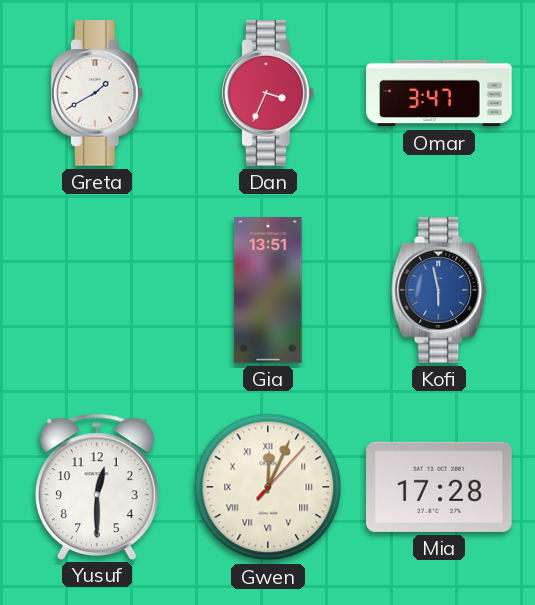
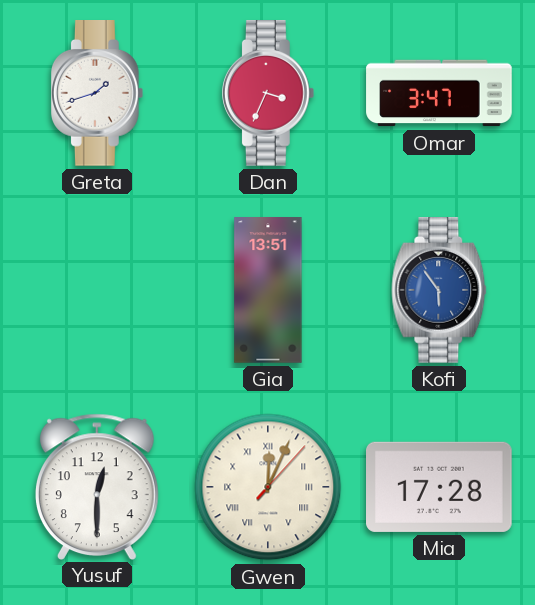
Greta: 1:40 -> 1:42 (97, 93)
Kofi: 5:58 -> 5:54 (439, 290)
